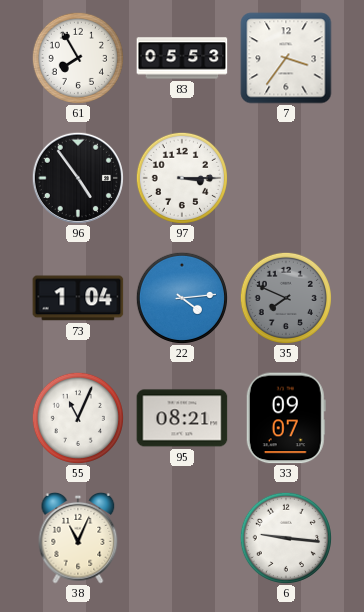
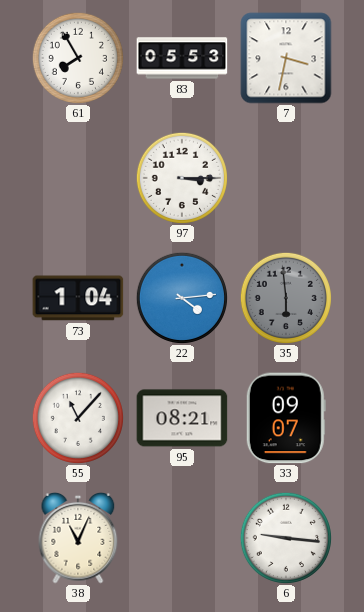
7: 3:36 -> 3:32 (286, 58)
96: 4:54 -> none (77, 177)
35: 7:49 -> 5:59 (286, 298)
55: 11:04 -> 11:07 (78, 418)
